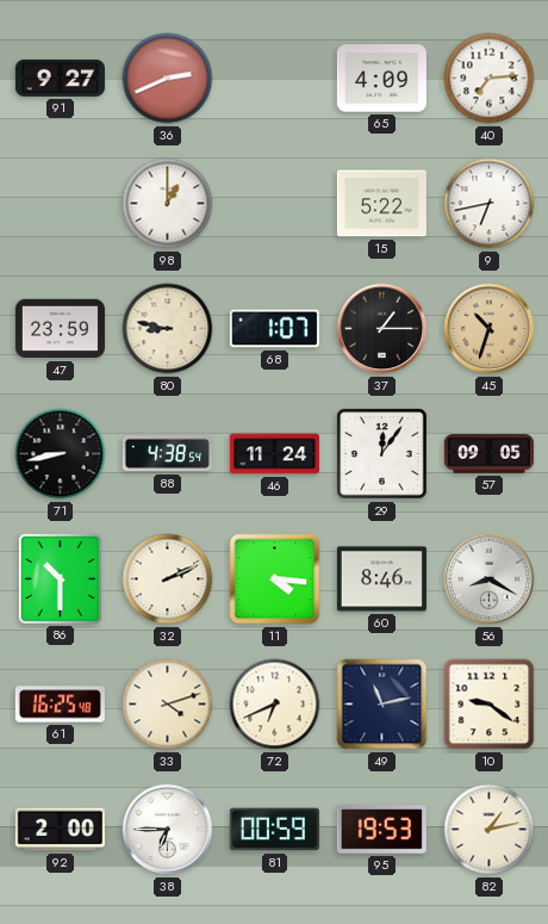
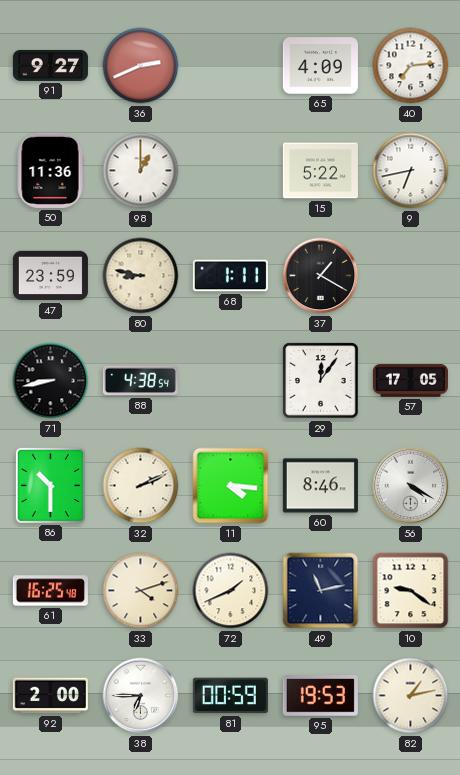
50: none -> 11:36 (50, 170)
68: 1:07 -> 1:11 (230, 276)
37: 1:15 -> 1:20 (321, 276)
45: 10:33 -> none (490, 329)
46: 11:24 -> none (274, 454)
57: 09:05 -> 17:05 (410, 381)
56: 8:20 -> 4:20 (411, 486)
72: 6:41 -> 1:41 (231, 591)
